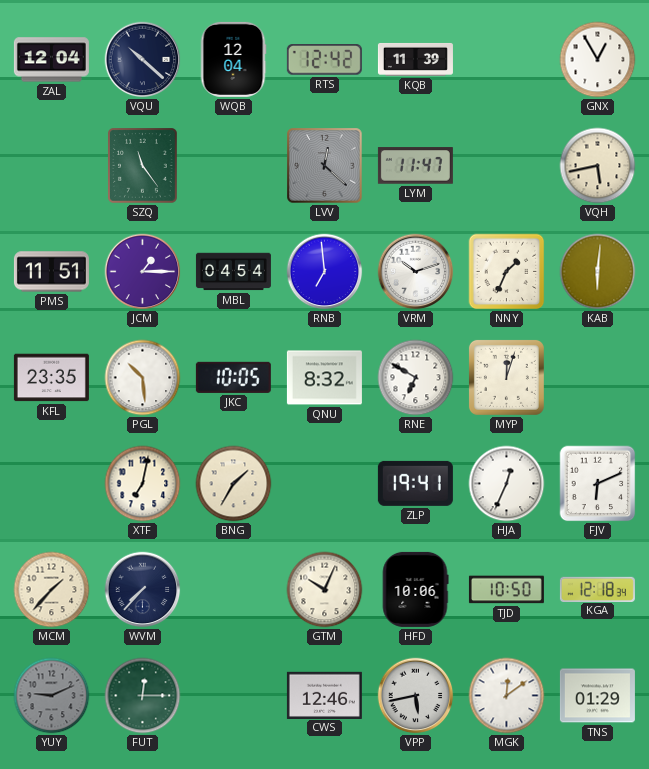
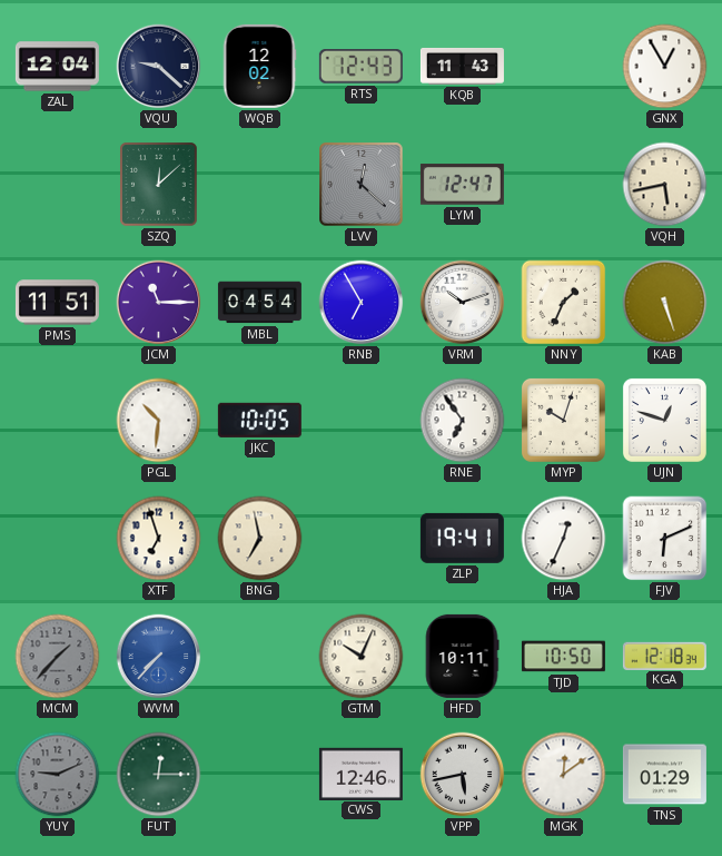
VQU: 10:22 -> 9:22 (159, 67)
WQB: 12:04 -> 12:02 (259, 66)
RTS: 12:42 -> 12:43 (360, 67)
KQB: 11:39 -> 11:43 (462, 66)
SZQ: 11:24 -> 12:08 (159, 185)
LYM: 11:47 -> 12:47 (462, 185)
JCM: 1:15 -> 11:15 (159, 303)
RNB: 6:59 -> 6:55 (362, 303)
KAB: 6:01 -> 5:27 (665, 303)
KFL: 23:35 -> none (51, 378)
PGL: 10:29 -> 10:31 (159, 421)
QNU: 8:32 -> none (324, 378)
RNE: 6:50 -> 6:54 (463, 421)
MYP: 12:03 -> 10:03 (563, 420)
UJN: none -> 12:48 (664, 420)
XTF: 7:02 -> 6:57 (159, 539)
BNG: 1:35 -> 6:58 (260, 539)
MCM dial: cream -> grey (58, 657)
WVM dial: navy -> blue (159, 657)
HFD: 10:06 -> 10:11 (462, 656)
